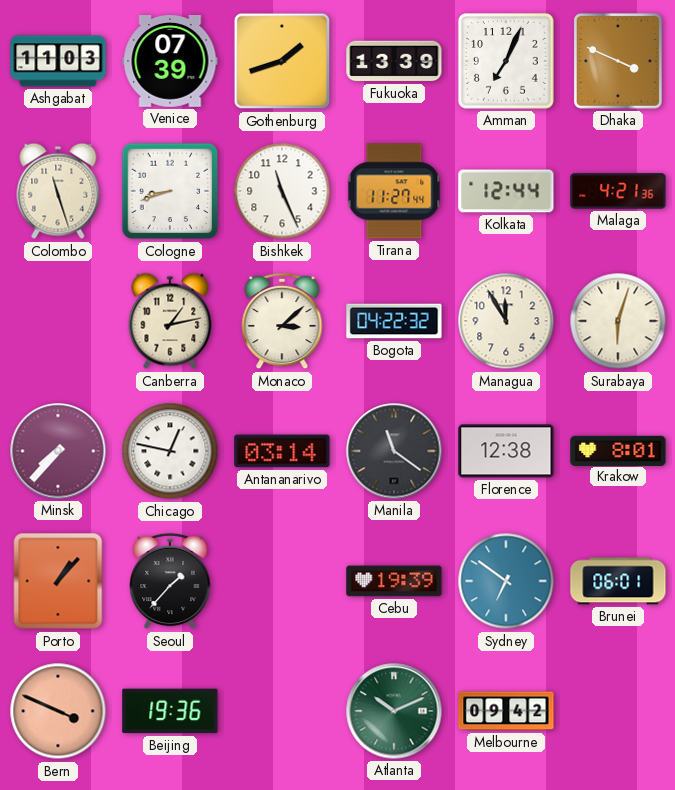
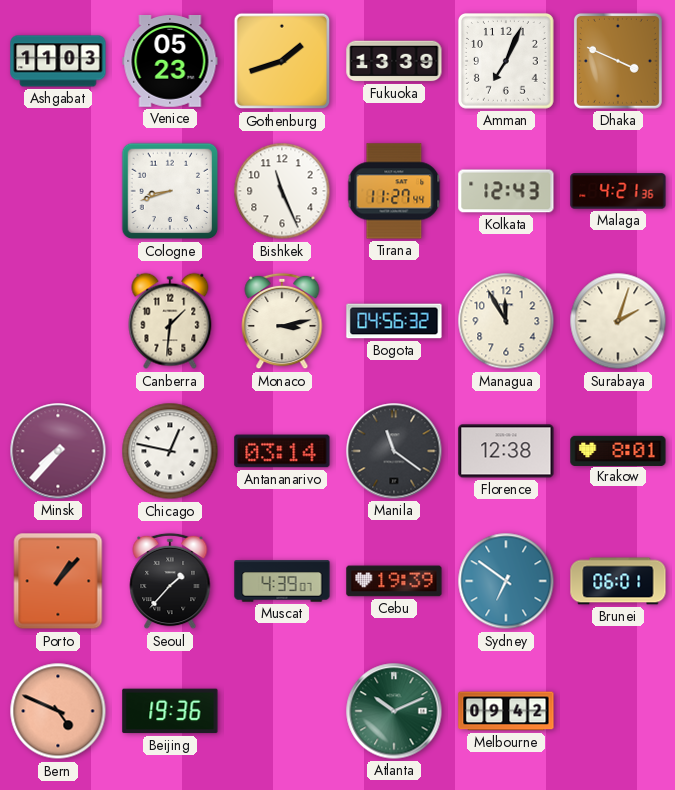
Venice: 07:39 -> 05:23 (170, 62)
Colombo: 11:27 -> none (58, 191)
Kolkata: 12:44 -> 12:43 (506, 191)
Canberra: 1:13 -> 1:31 (170, 321)
Monaco: 3:08 -> 3:13 (282, 321)
Bogota: 04:22 -> 04:56 (394, 321)
Surabaya: 6:03 -> 2:03 (618, 321)
Muscat: none -> 4:39 (282, 581)
Bern: 3:49 -> 4:49 (58, 711)
